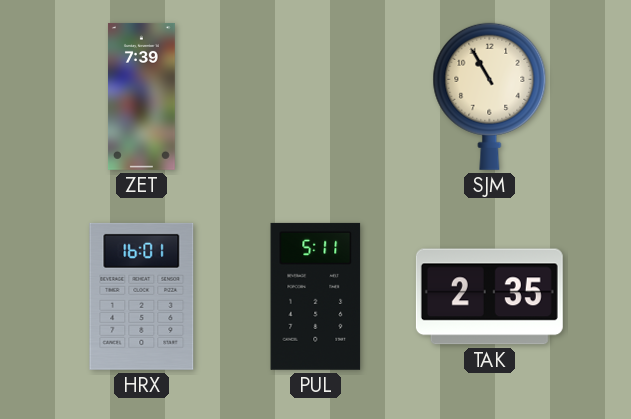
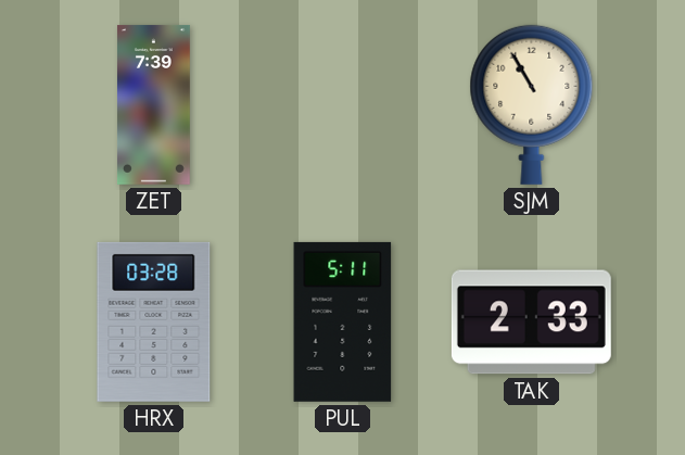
HRX: 16:01 -> 03:28 (154, 321)
TAK: 2:35 -> 2:33 (531, 323)
